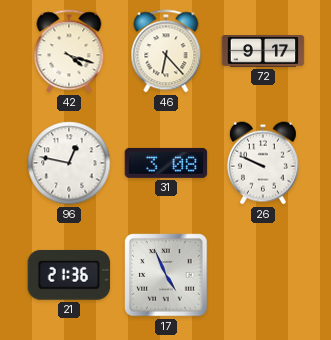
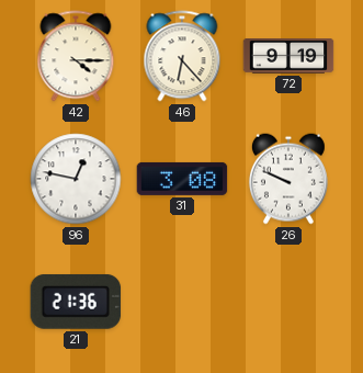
42: 4:18 -> 4:15 (76, 56)
72: 9:17 -> 9:19 (288, 57)
17: 4:56 -> none (166, 275)
